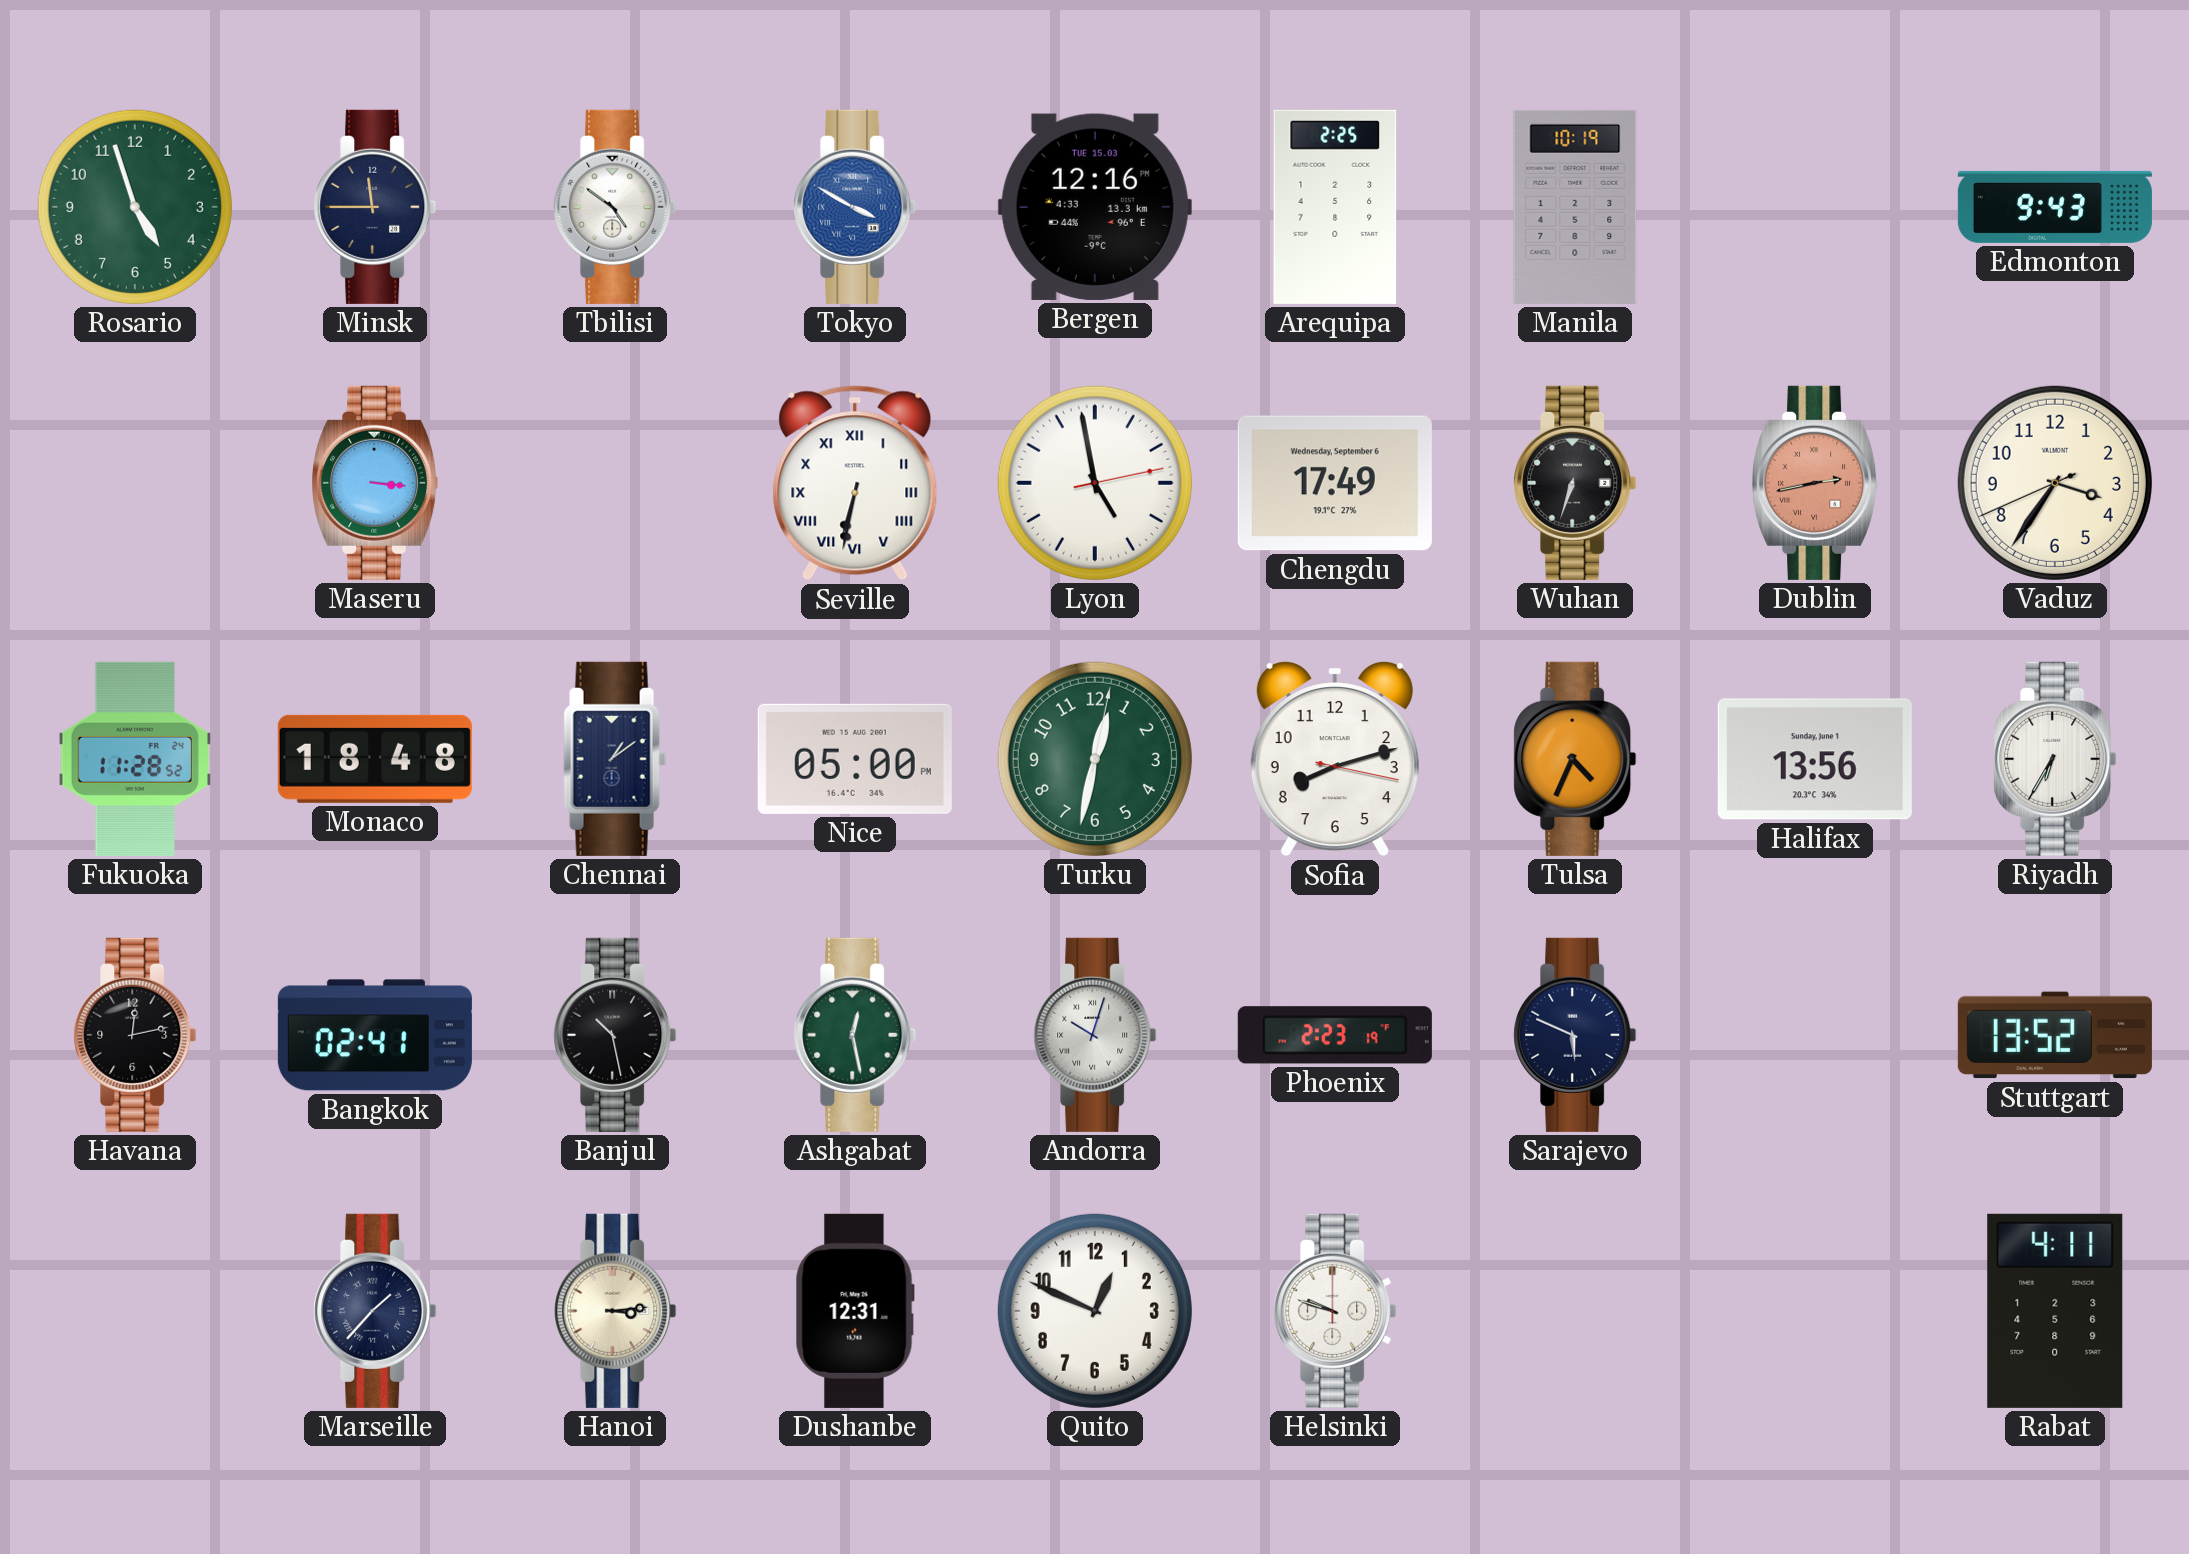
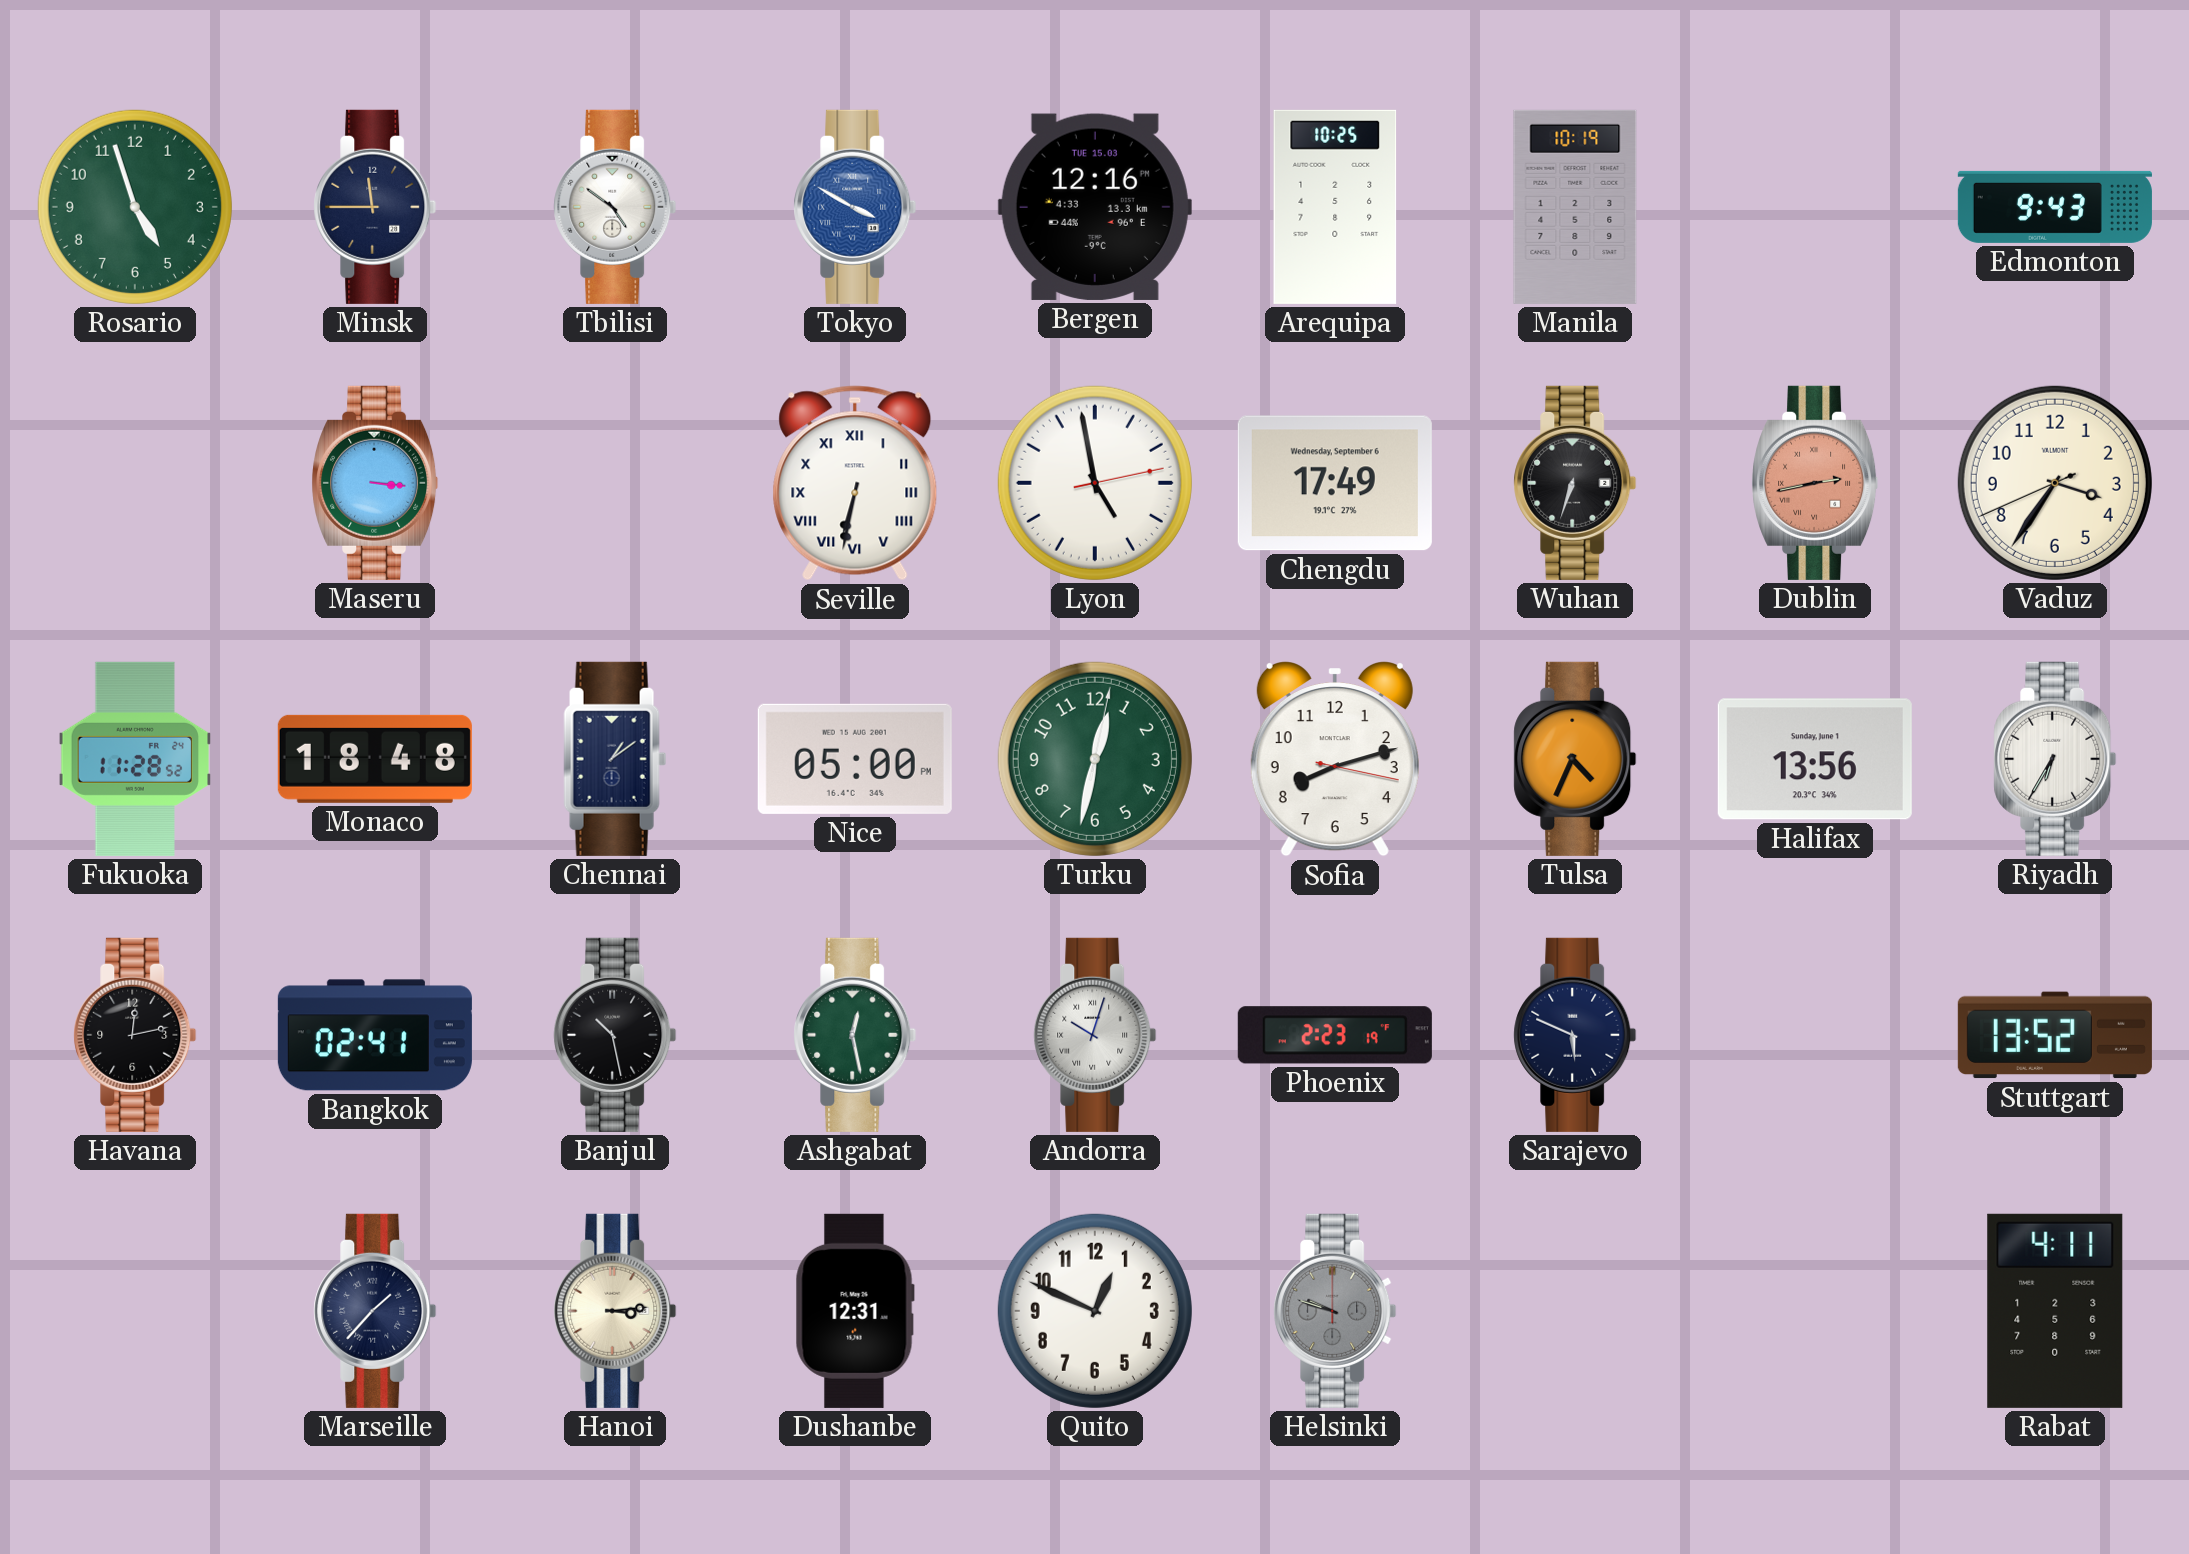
Arequipa: 2:25 -> 10:25 (1335, 207)
Helsinki dial: white -> grey (1335, 1311)
